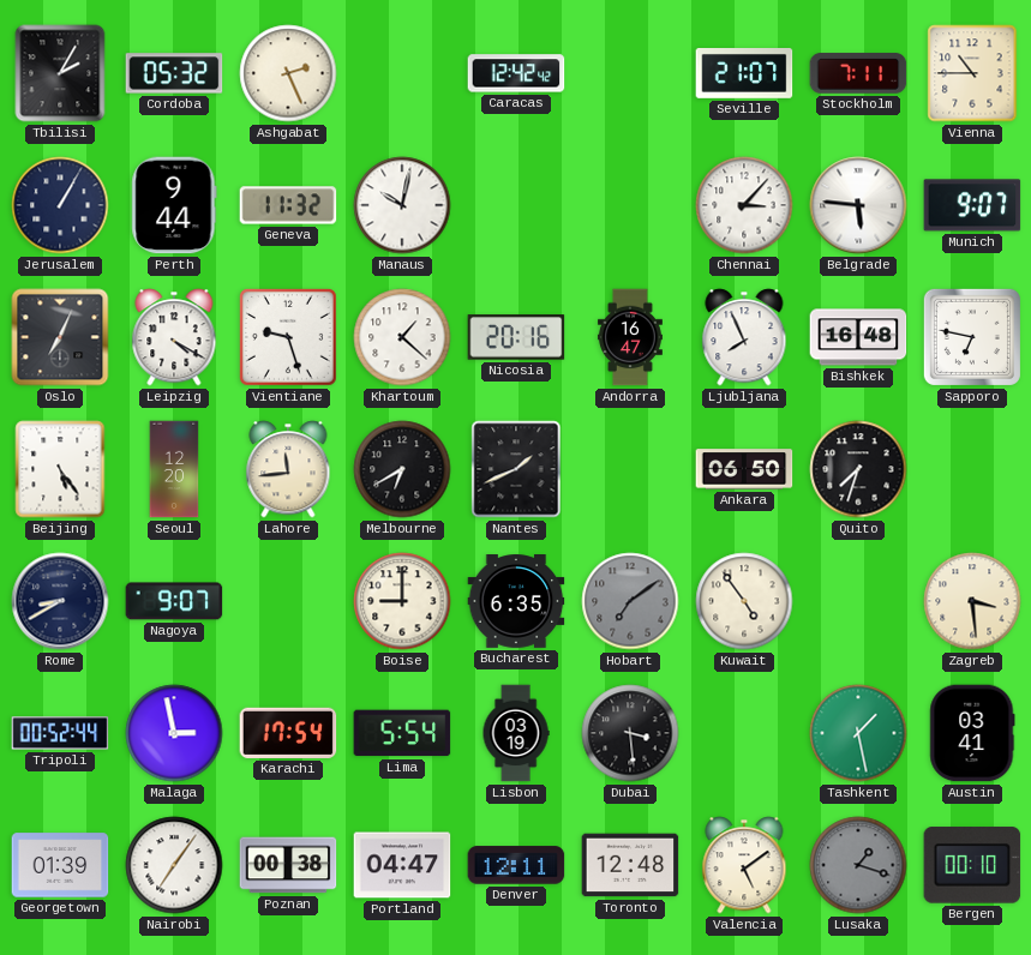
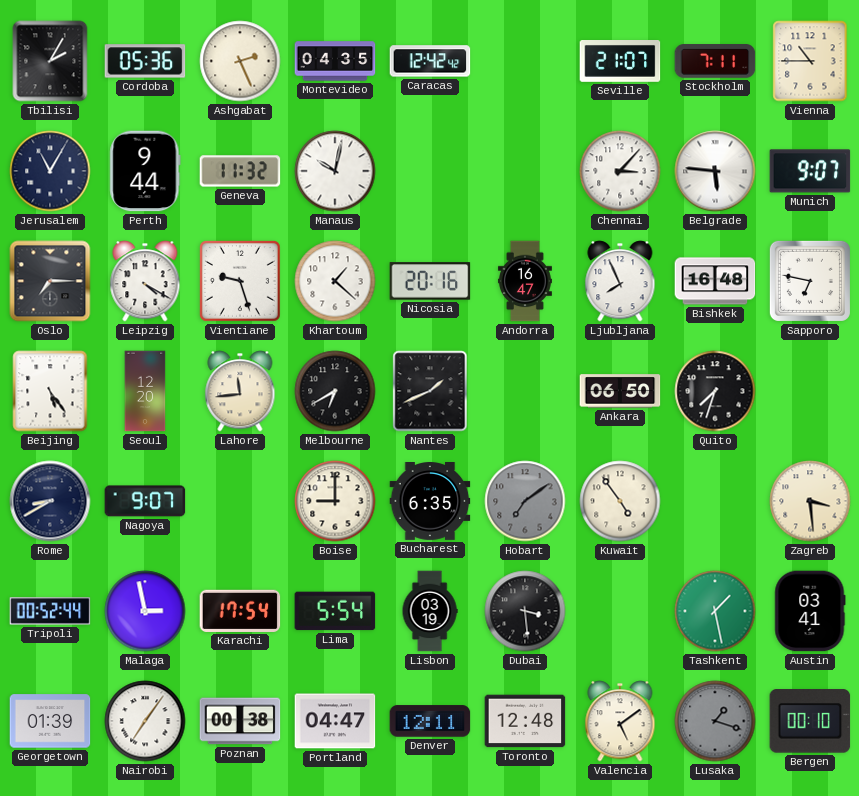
Cordoba: 05:32 -> 05:36 (145, 61)
Montevideo: none -> 04:35 (335, 61)
Jerusalem: 1:05 -> 11:05 (50, 171)
Oslo: 7:04 -> 7:15 (50, 281)
